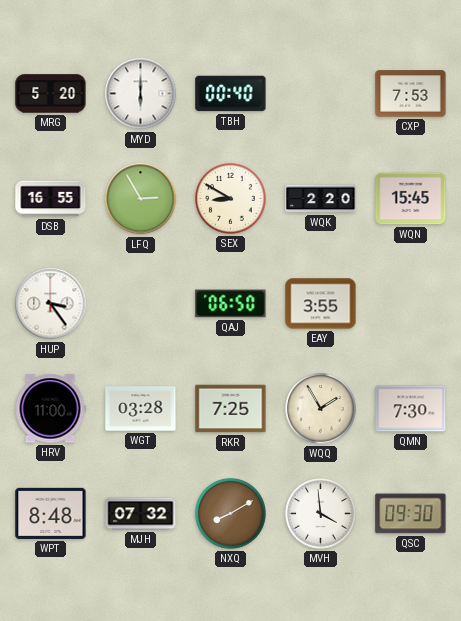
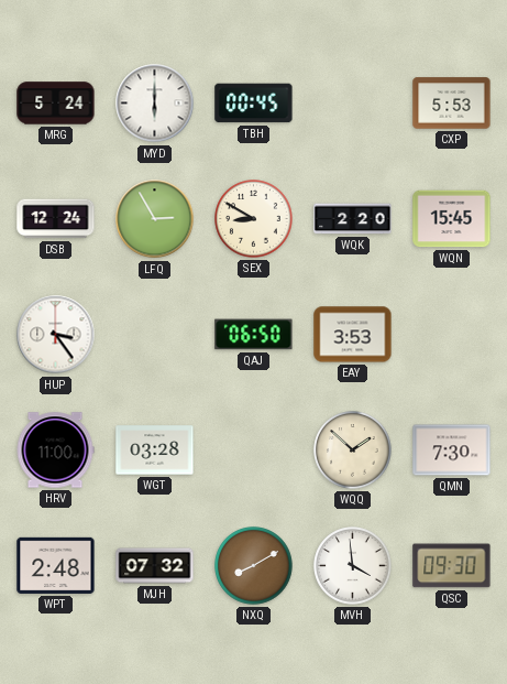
MRG: 5:20 -> 5:24 (56, 104)
TBH: 00:40 -> 00:45 (254, 104)
CXP: 7:53 -> 5:53 (452, 104)
DSB: 16:55 -> 12:24 (56, 219)
EAY: 3:55 -> 3:53 (353, 335)
RKR: 7:25 -> none (231, 409)
WQQ: 1:55 -> 1:52 (353, 450)
WPT: 8:48 -> 2:48 (56, 565)
